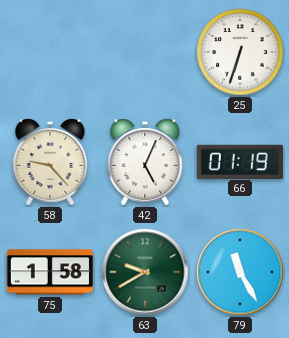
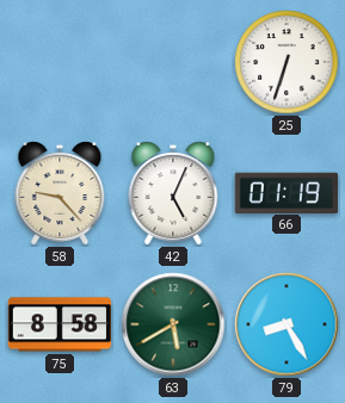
75: 1:58 -> 8:58 (58, 324)
63: 9:40 -> 5:40 (173, 324)
79: 11:25 -> 8:25 (287, 324)
